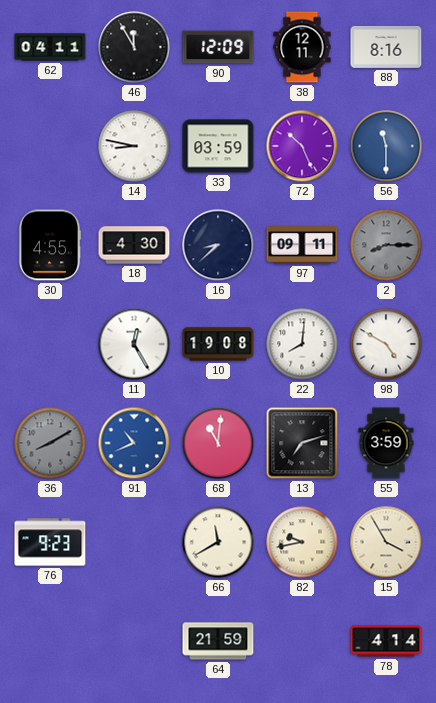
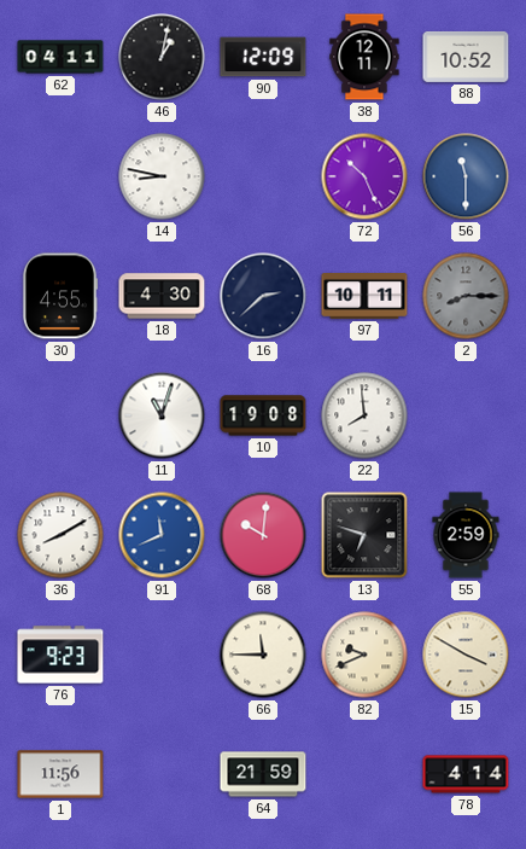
46: 11:55 -> 1:02 (162, 57)
88: 8:16 -> 10:52 (466, 57)
33: 03:59 -> none (218, 146)
16: 8:38 -> 2:38 (263, 296)
97: 09:11 -> 10:11 (364, 297)
11: 12:25 -> 11:03 (162, 415)
22: 8:01 -> 7:59 (364, 415)
98: 4:50 -> none (386, 344)
36 dial: grey -> white (60, 535)
91: 10:41 -> 11:41 (162, 535)
68: 11:01 -> 10:01 (263, 535)
13: 7:12 -> 6:48 (364, 535)
55: 3:59 -> 2:59 (466, 535)
66: 11:40 -> 11:45 (263, 655)
82: 9:43 -> 9:41 (364, 655)
15: 3:55 -> 3:50 (466, 655)
1: none -> 11:56 (60, 774)
